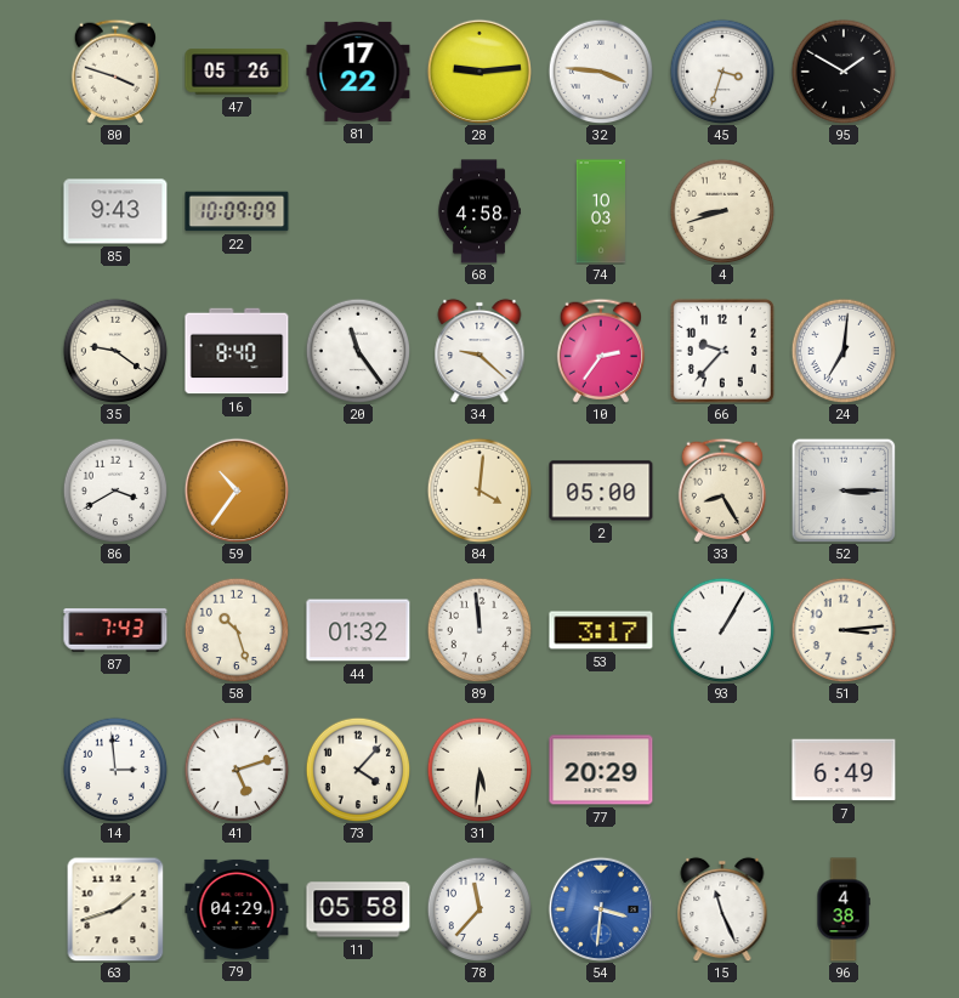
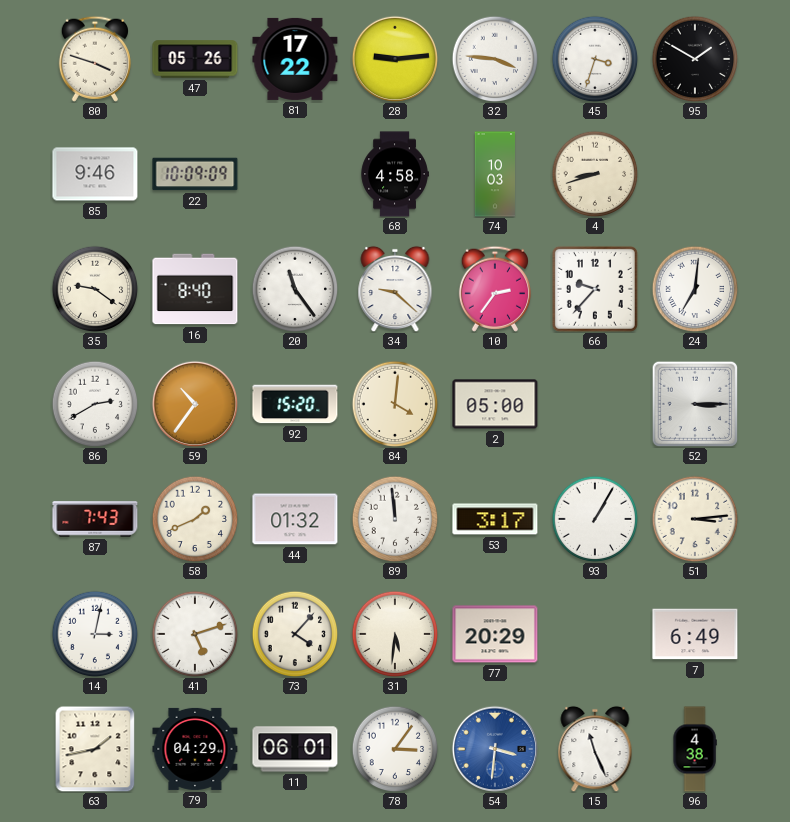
85: 9:43 -> 9:46 (95, 174)
86: 3:40 -> 2:40 (95, 404)
92: none -> 15:20 (295, 404)
33: 8:25 -> none (722, 491)
58: 10:27 -> 1:41 (195, 519)
14: 2:59 -> 3:02 (95, 634)
63: 1:42 -> 1:43 (95, 749)
11: 05:58 -> 06:01 (295, 749)
78: 11:37 -> 3:06 (395, 749)
